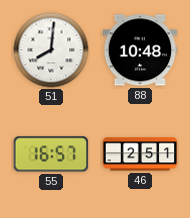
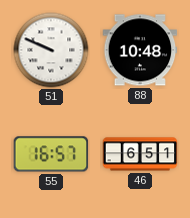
51: 8:01 -> 9:49 (51, 50)
46: 2:51 -> 6:51 (140, 154)
